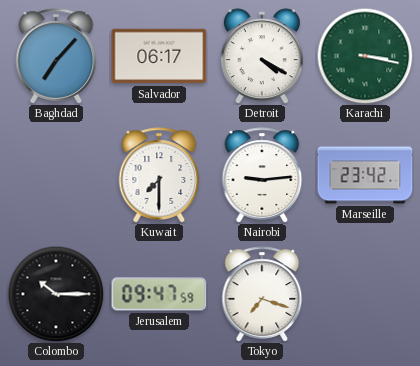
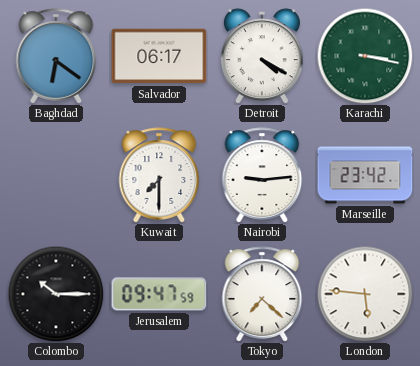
Baghdad: 7:07 -> 6:21 (56, 56)
Tokyo: 7:18 -> 7:22 (262, 294)
London: none -> 5:46 (365, 294)
